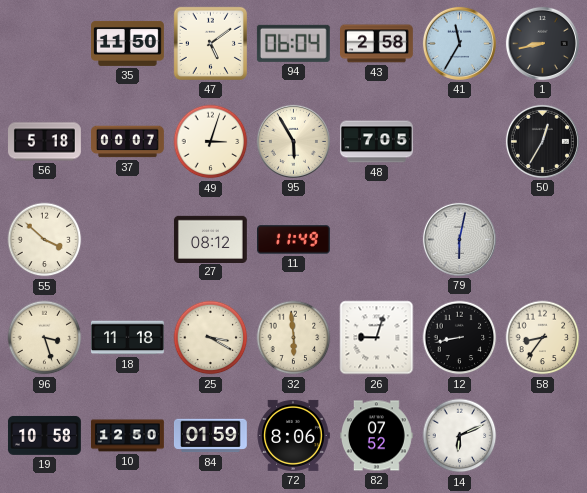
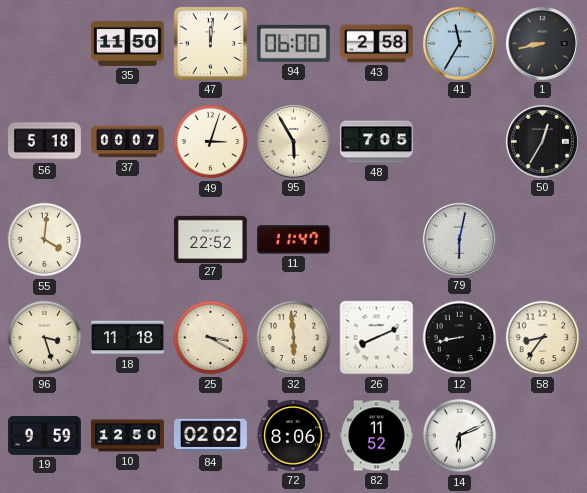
47: 5:09 -> 12:01 (210, 43)
94: 06:04 -> 06:00 (293, 43)
55: 3:52 -> 4:01 (45, 240)
27: 08:12 -> 22:52 (210, 239)
11: 11:49 -> 11:47 (294, 240)
26: 9:03 -> 8:11 (377, 338)
19: 10:58 -> 9:59 (44, 435)
84: 01:59 -> 02:02 (211, 436)
82: 07:52 -> 11:52 (376, 436)
